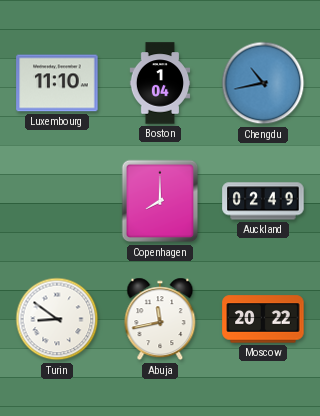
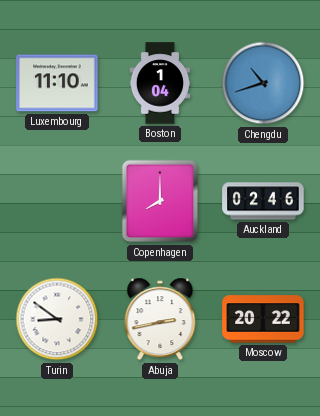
Chengdu: 10:43 -> 10:42 (263, 83)
Auckland: 02:49 -> 02:46 (263, 201)
Abuja: 11:43 -> 2:43 (160, 319)
